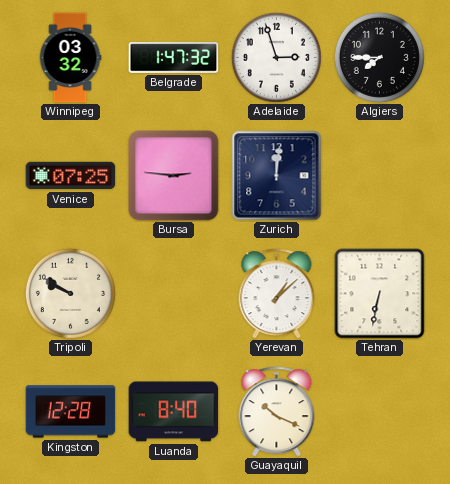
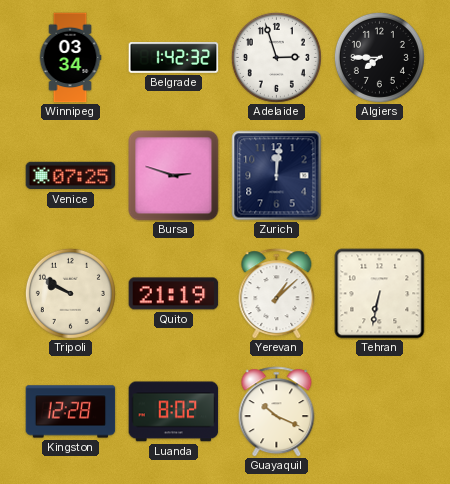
Winnipeg: 03:32 -> 03:34 (70, 58)
Belgrade: 1:47 -> 1:42 (174, 58)
Bursa: 2:46 -> 2:48 (174, 176)
Quito: none -> 21:19 (174, 294)
Luanda: 8:40 -> 8:02 (174, 412)
